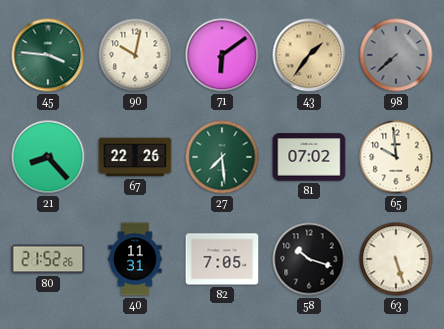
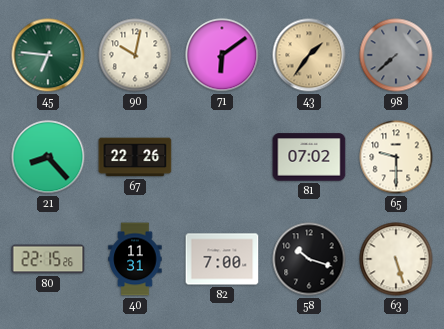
45: 3:46 -> 6:46 (48, 55)
27: 7:29 -> none (222, 157)
65: 9:59 -> 9:30 (396, 157)
80: 21:52 -> 22:15 (48, 259)
82: 7:05 -> 7:00 (222, 259)
